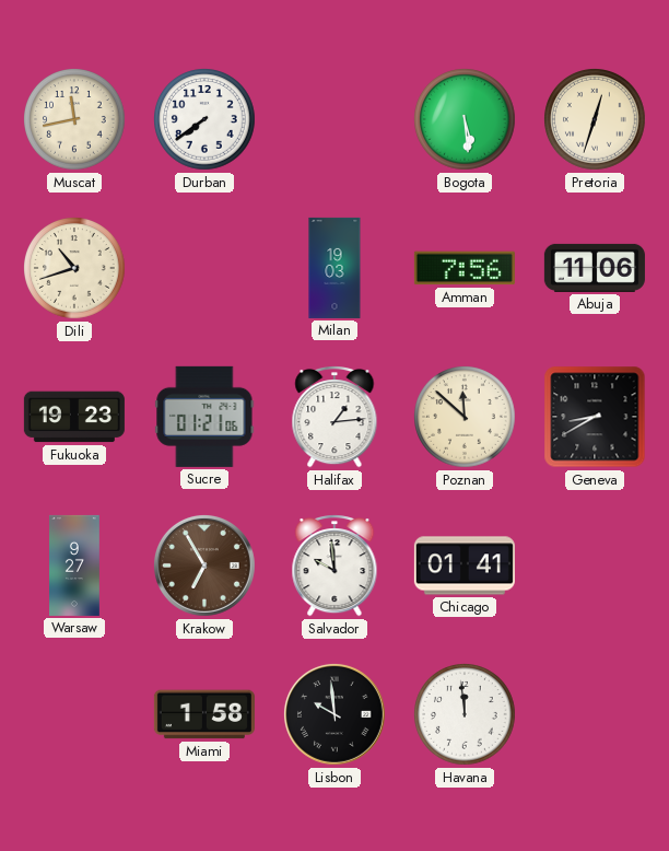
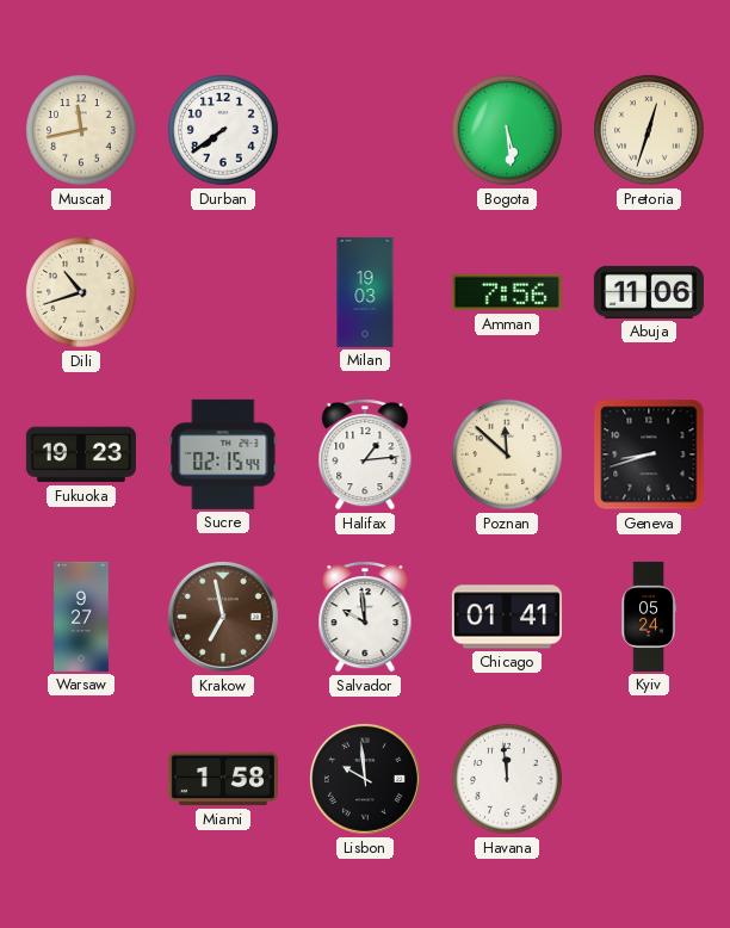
Sucre: 01:21 -> 02:15 (223, 454)
Geneva: 8:40 -> 8:42 (649, 454)
Krakow: 6:55 -> 6:58 (223, 617)
Kyiv: none -> 05:24 (649, 617)
